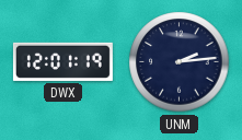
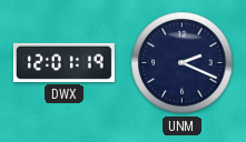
UNM: 2:14 -> 2:19 (183, 63)
